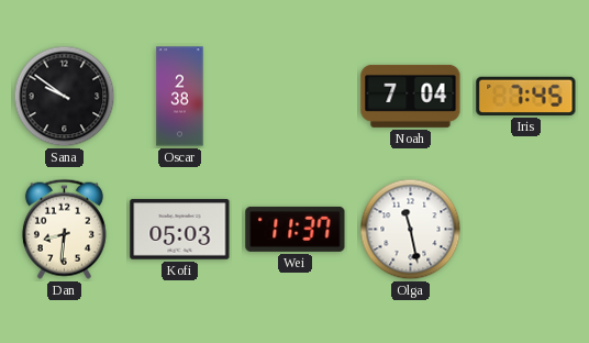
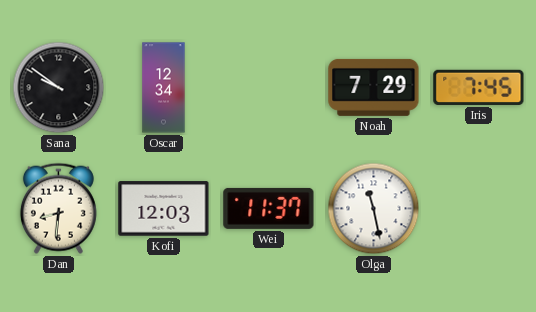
Oscar: 2:38 -> 12:34 (164, 88)
Noah: 7:04 -> 7:29 (374, 87)
Kofi: 05:03 -> 12:03 (164, 209)
